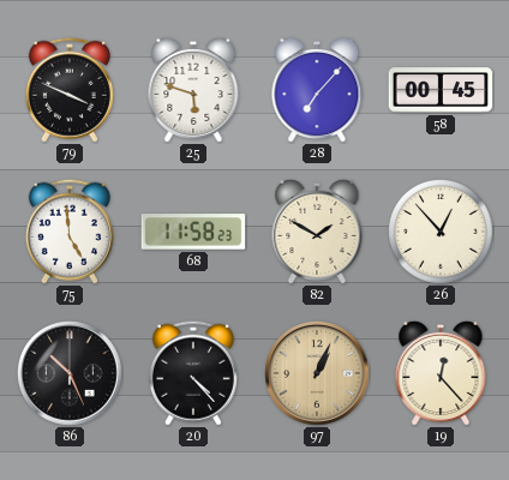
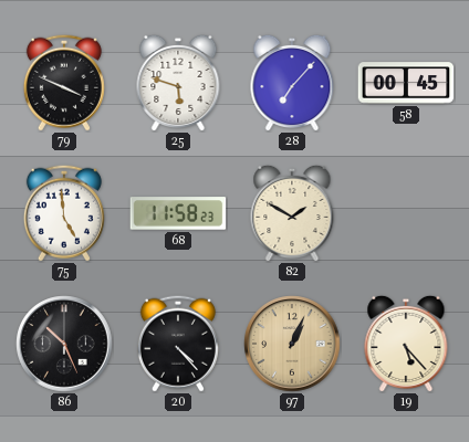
26: 12:53 -> none (442, 233)
19: 12:23 -> 5:23 (406, 344)
